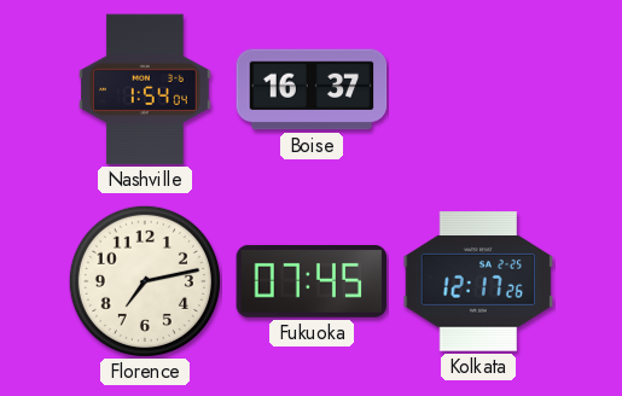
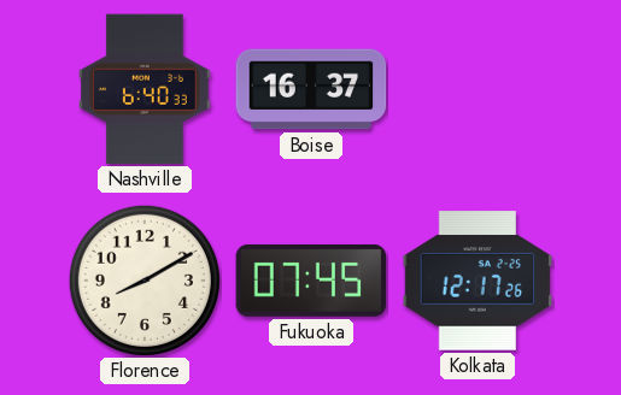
Nashville: 1:54 -> 6:40 (146, 89)
Florence: 7:13 -> 8:10 (145, 281)
